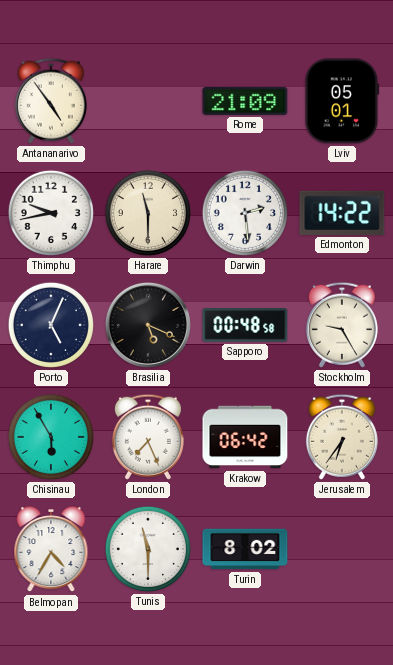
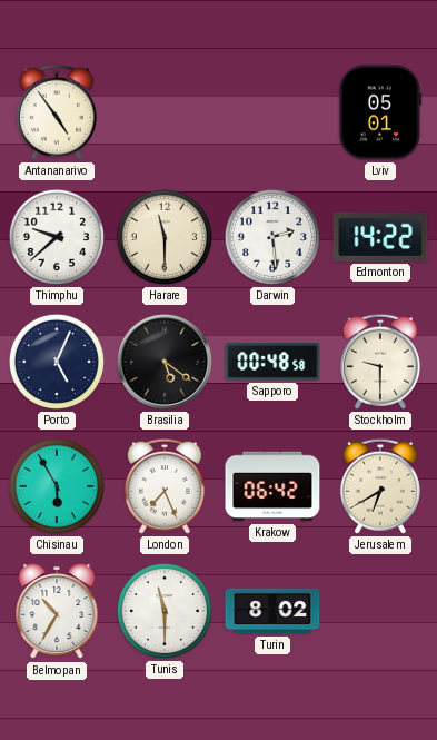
Rome: 21:09 -> none (245, 101)
Thimphu: 9:43 -> 9:38 (57, 237)
Brasilia: 5:19 -> 5:21 (165, 362)
Stockholm: 9:25 -> 9:30 (380, 362)
Jerusalem: 6:36 -> 6:40 (380, 486)
Belmopan: 4:35 -> 10:35 (57, 612)
